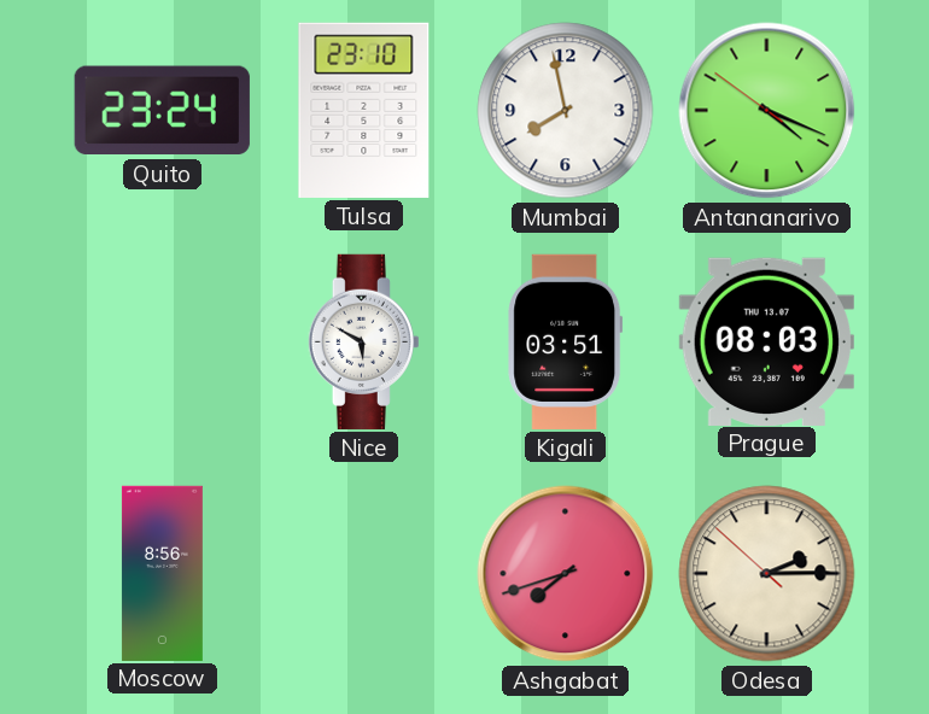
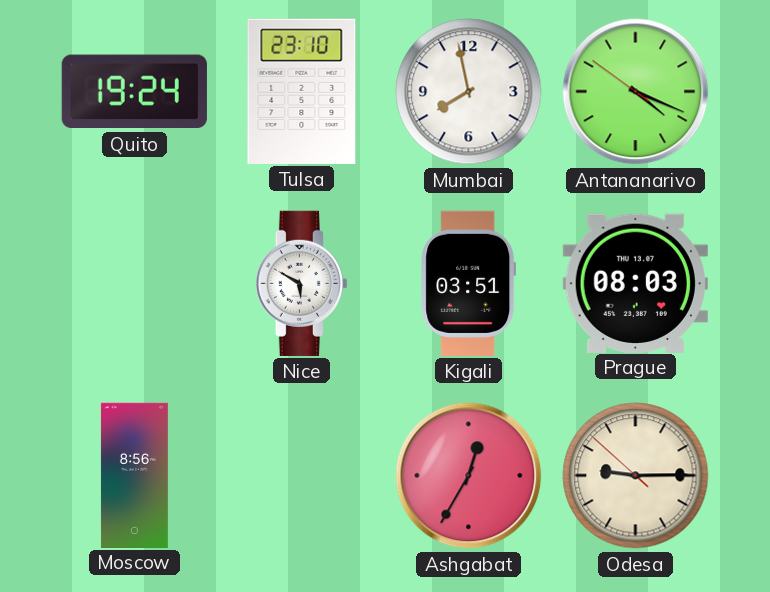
Quito: 23:24 -> 19:24 (134, 92)
Ashgabat: 7:42 -> 12:35 (469, 476)
Odesa: 2:14 -> 9:14 (636, 476)
